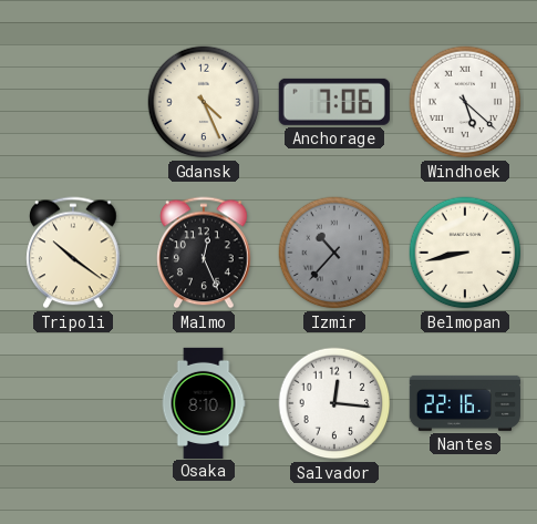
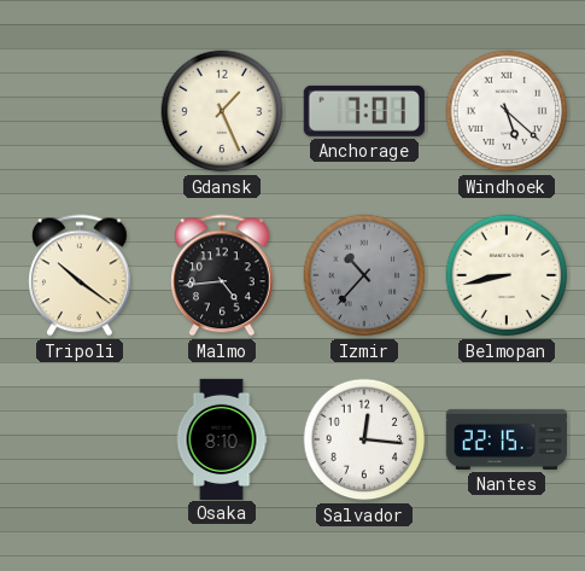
Gdansk: 4:26 -> 1:26 (222, 111)
Anchorage: 7:06 -> 7:01 (364, 111)
Malmo: 12:26 -> 4:44 (222, 275)
Nantes: 22:16 -> 22:15 (507, 439)
